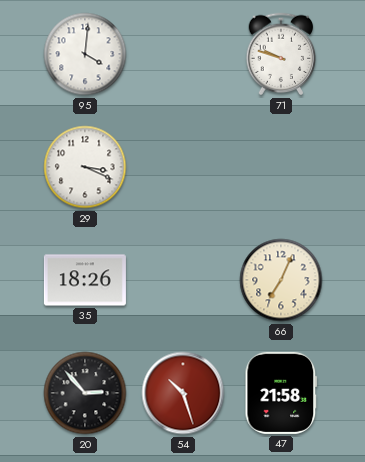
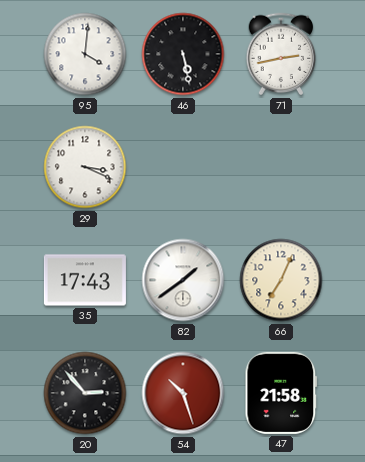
46: none -> 5:28 (183, 54)
71: 9:48 -> 2:43 (281, 54)
35: 18:26 -> 17:43 (85, 280)
82: none -> 1:39 (183, 280)
